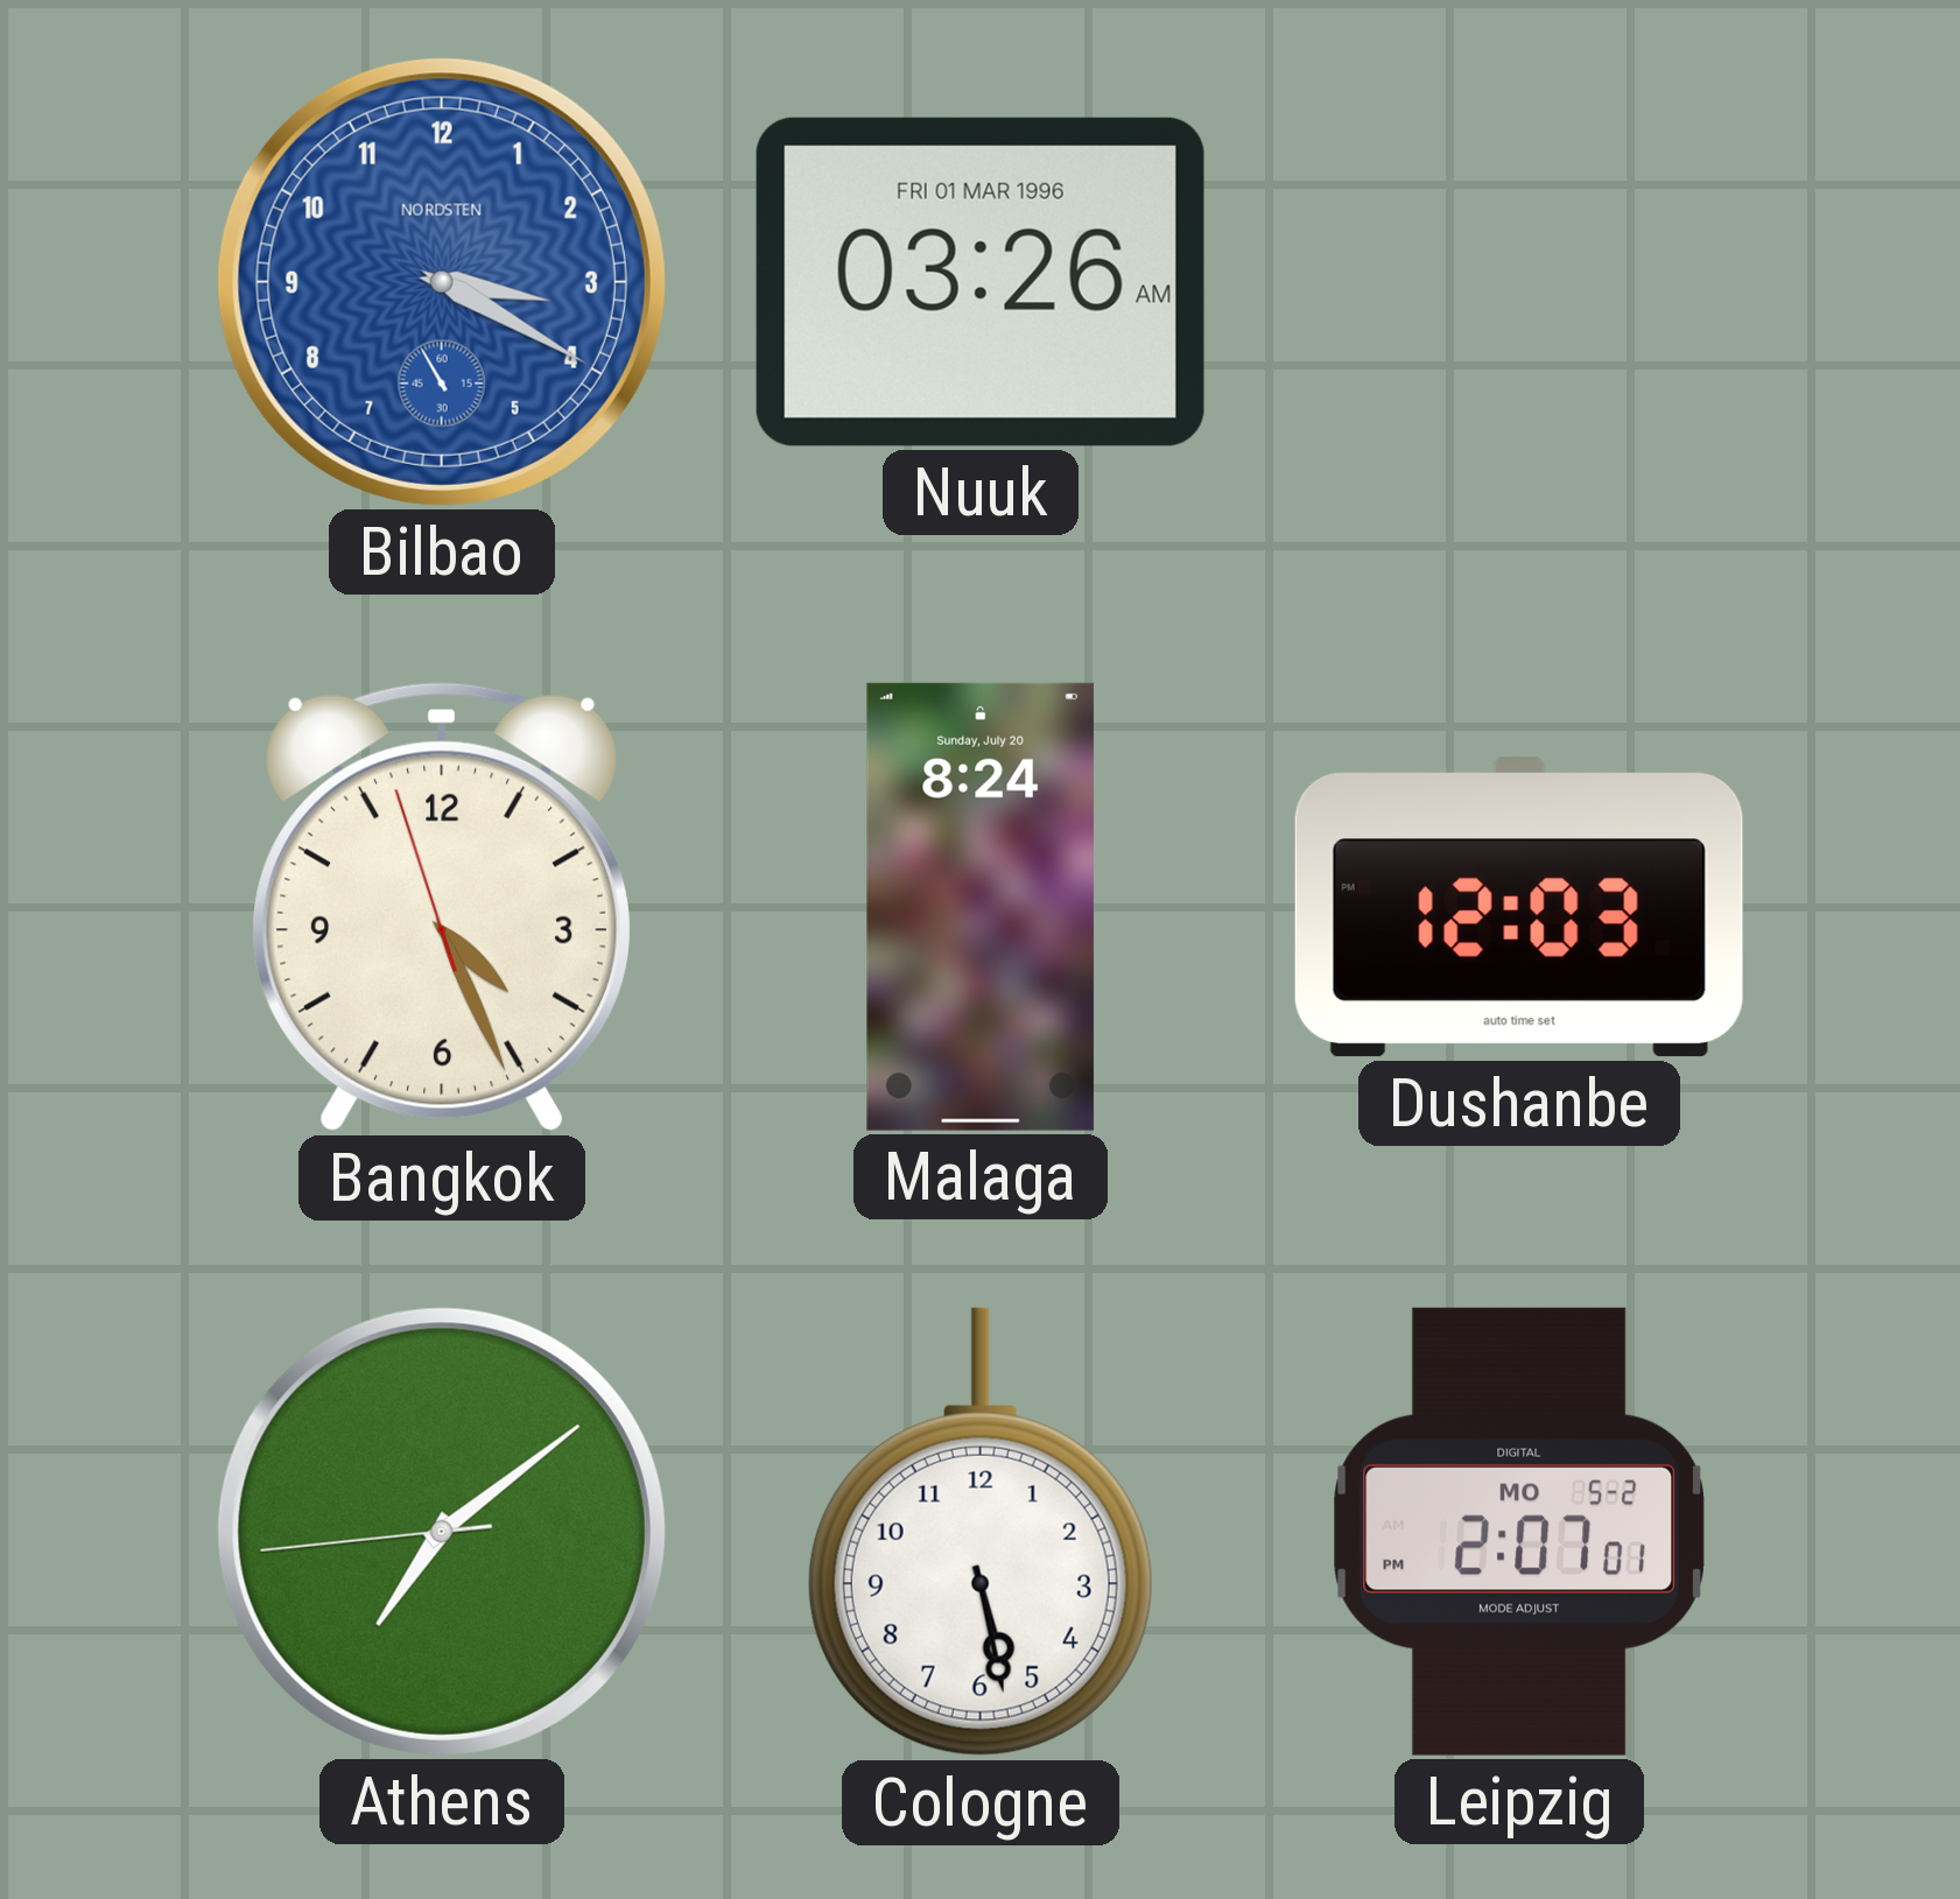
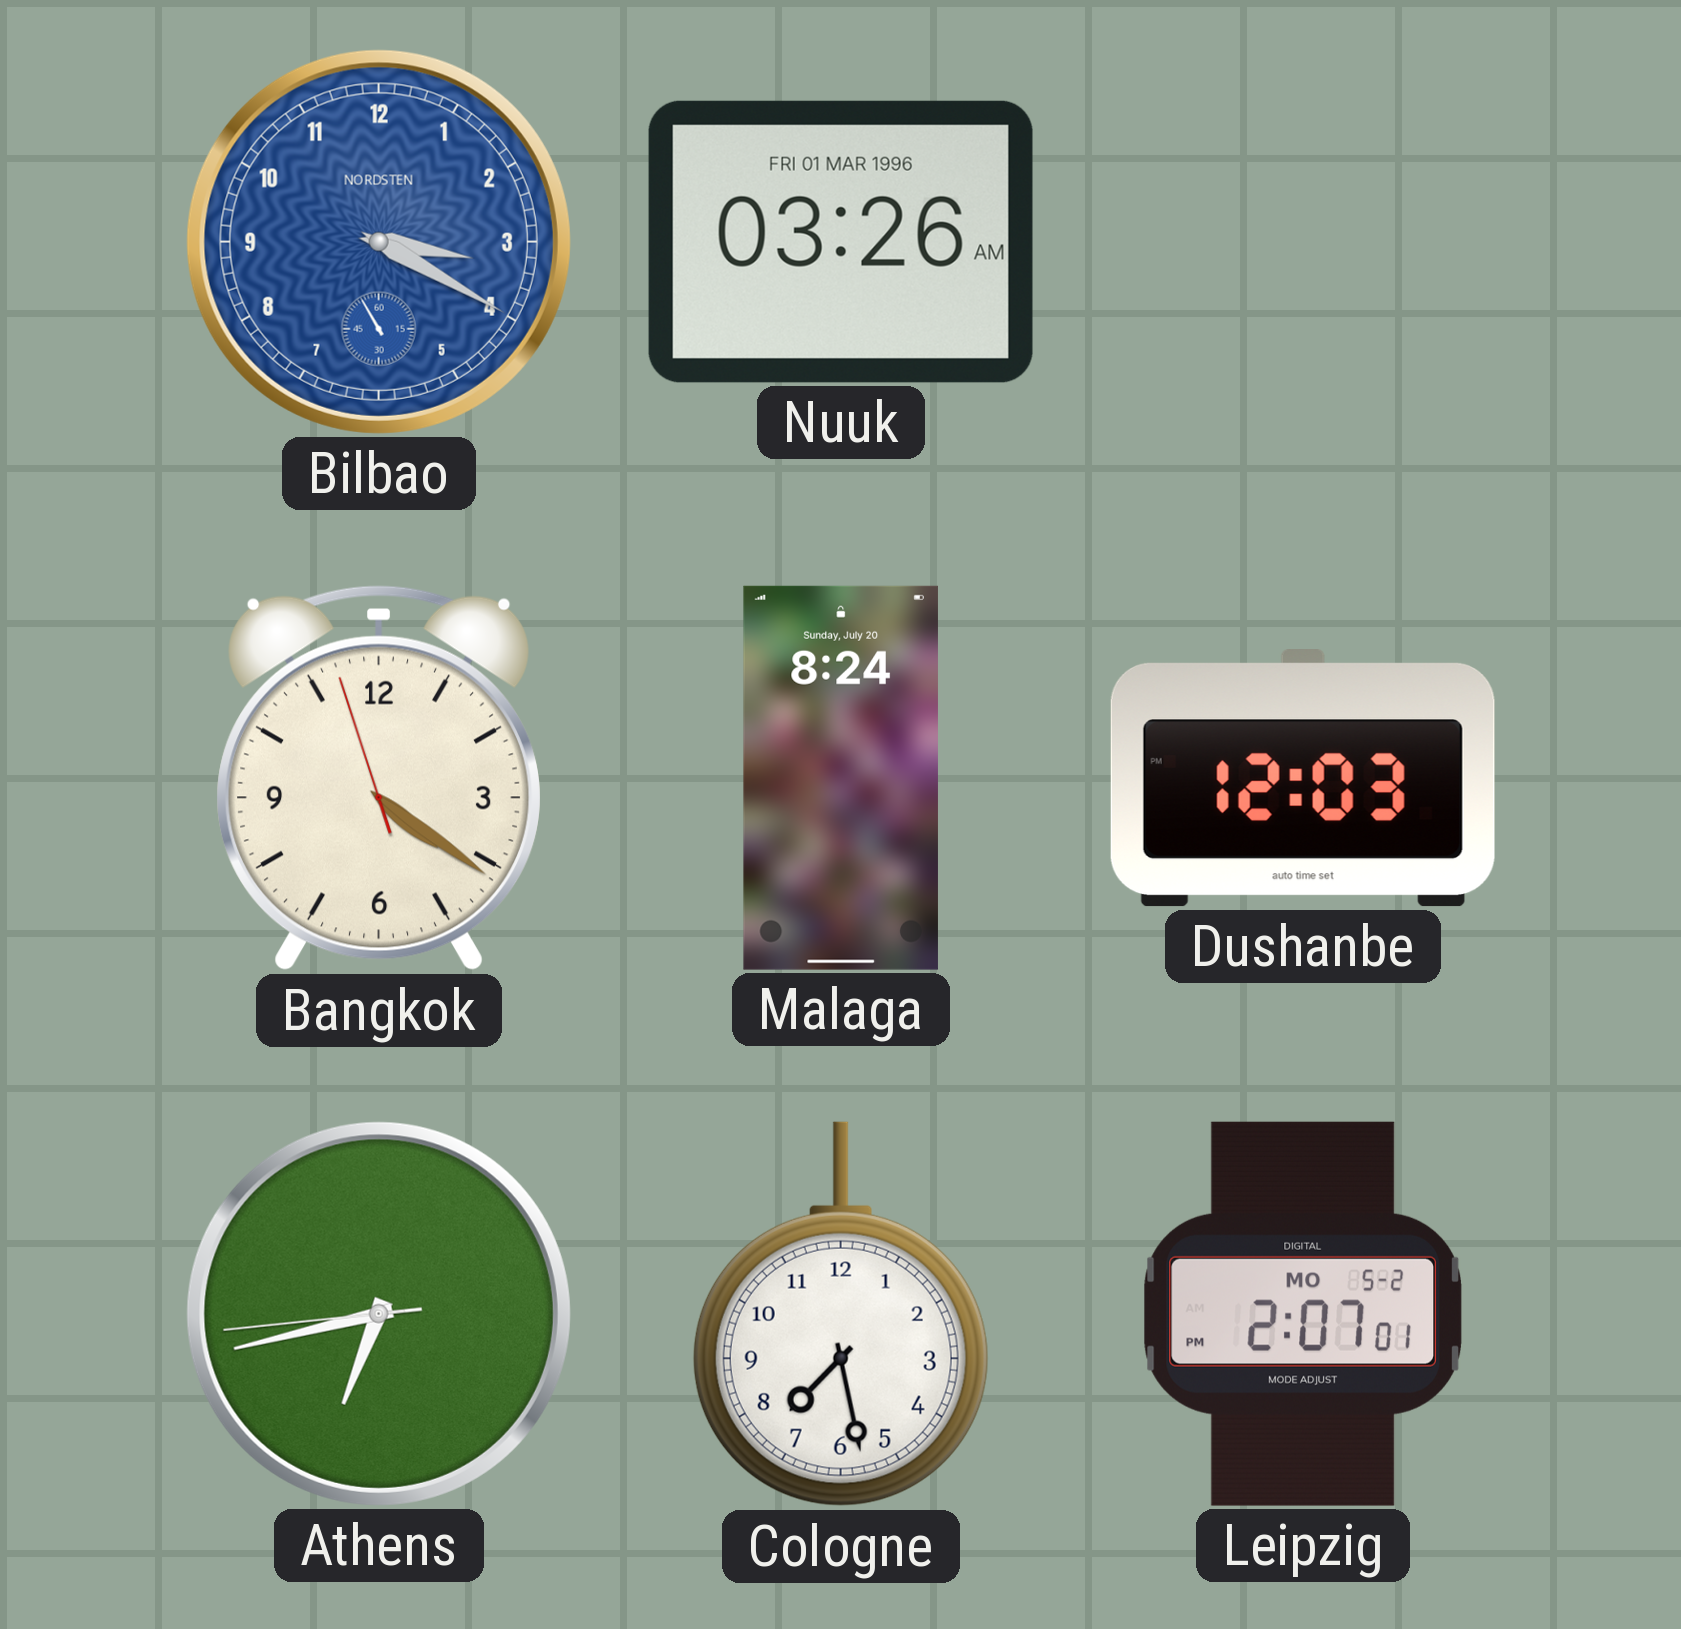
Bangkok: 4:25 -> 4:20 (378, 778)
Athens: 7:08 -> 6:42 (379, 1314)
Cologne: 5:28 -> 7:28 (841, 1314)
